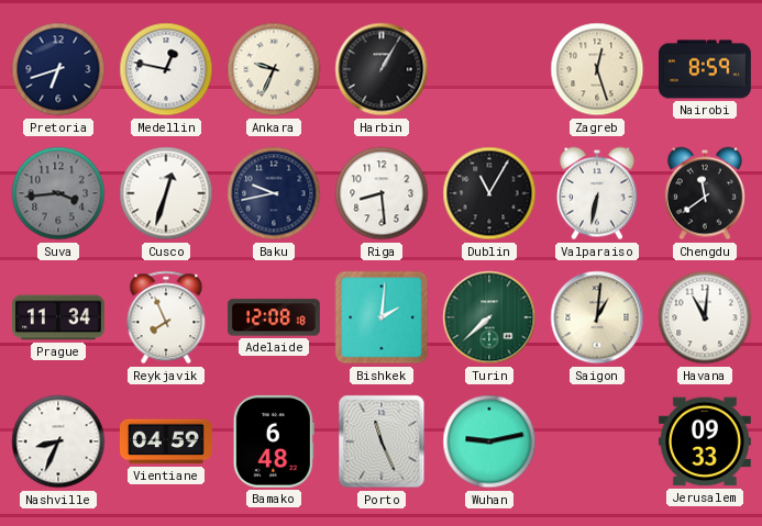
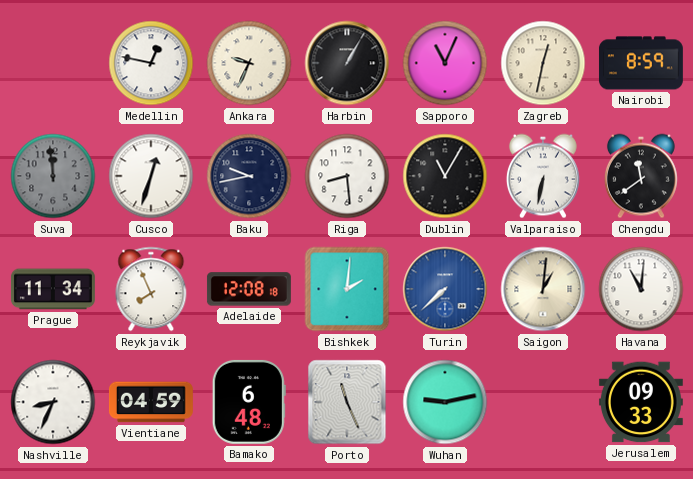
Pretoria: 6:42 -> none (58, 69)
Sapporo: none -> 11:04 (445, 63)
Zagreb: 12:27 -> 12:32 (543, 63)
Suva: 3:44 -> 11:59 (53, 176)
Turin dial: green -> blue (445, 289)
